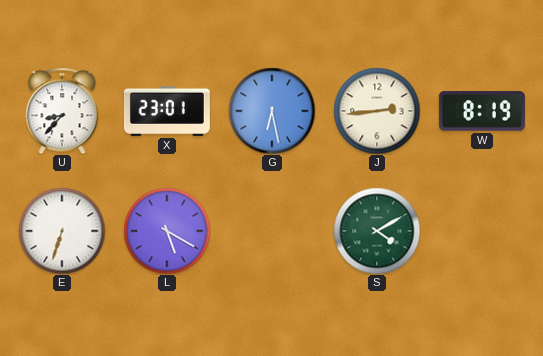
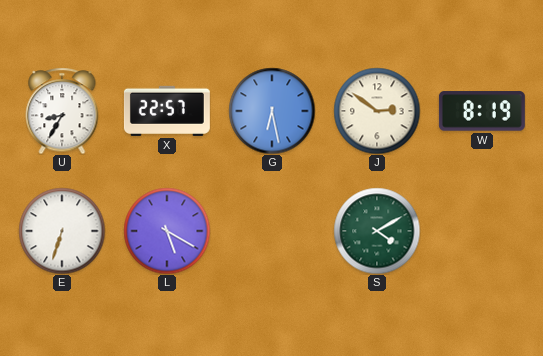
U: 8:37 -> 8:35 (62, 111)
X: 23:01 -> 22:57 (167, 111)
J: 2:44 -> 2:51 (377, 111)
